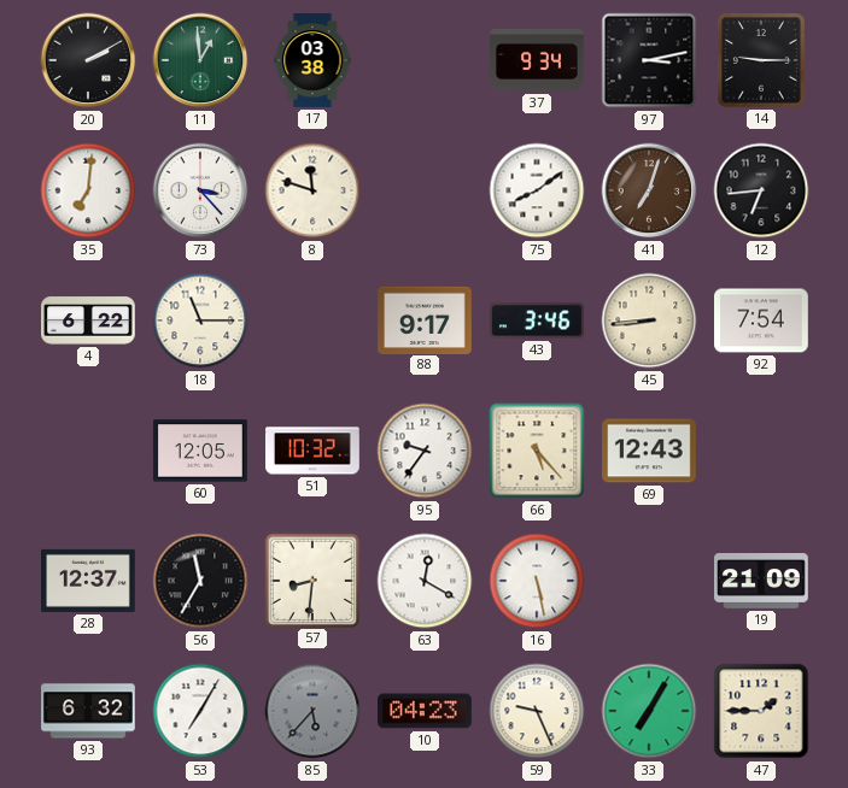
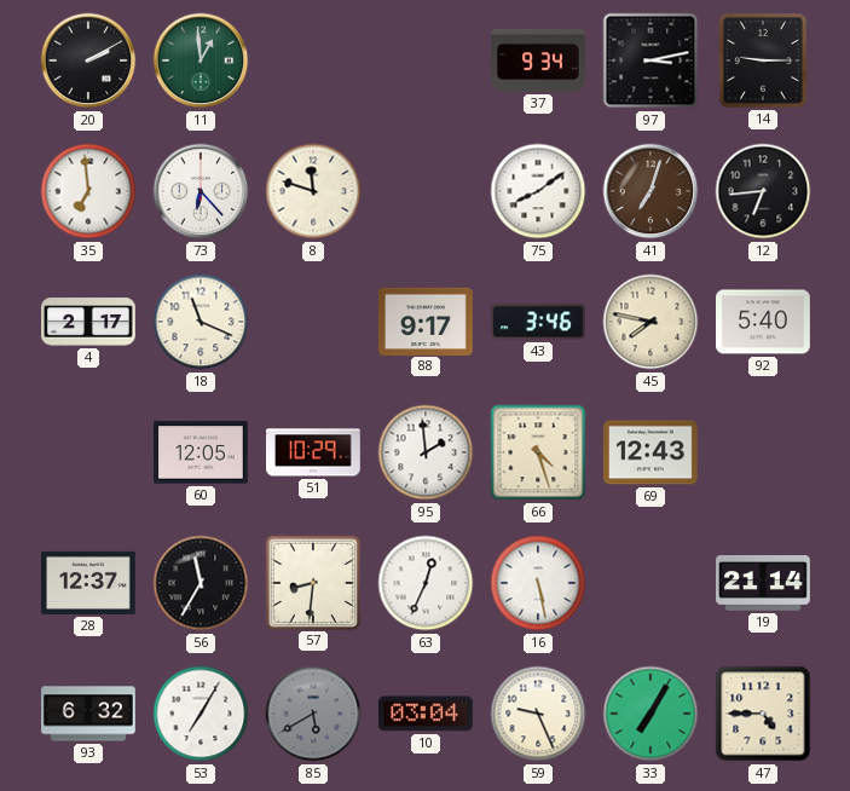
17: 03:38 -> none (312, 60)
35: 7:01 -> 6:59 (88, 191)
73: 3:23 -> 6:23 (201, 191)
4: 6:22 -> 2:17 (88, 322)
18: 11:15 -> 11:19 (201, 322)
45: 8:44 -> 7:47 (650, 322)
92: 7:54 -> 5:40 (764, 322)
51: 10:32 -> 10:29 (314, 452)
95: 9:36 -> 1:59 (426, 452)
66: 5:23 -> 4:27 (538, 452)
63: 12:20 -> 12:34 (426, 583)
19: 21:09 -> 21:14 (763, 584)
85: 5:37 -> 5:40 (313, 714)
10: 04:23 -> 03:04 (427, 714)
47: 1:45 -> 4:45 (763, 714)
